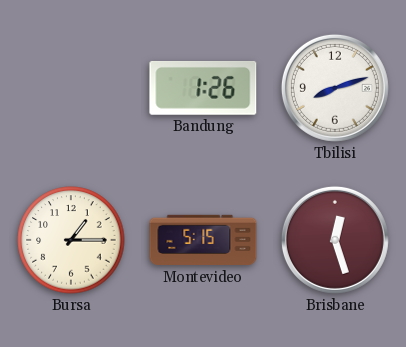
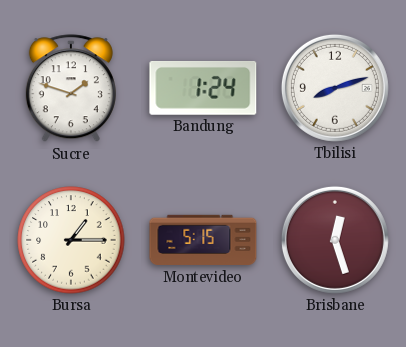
Sucre: none -> 1:48 (71, 89)
Bandung: 1:26 -> 1:24 (203, 88)
